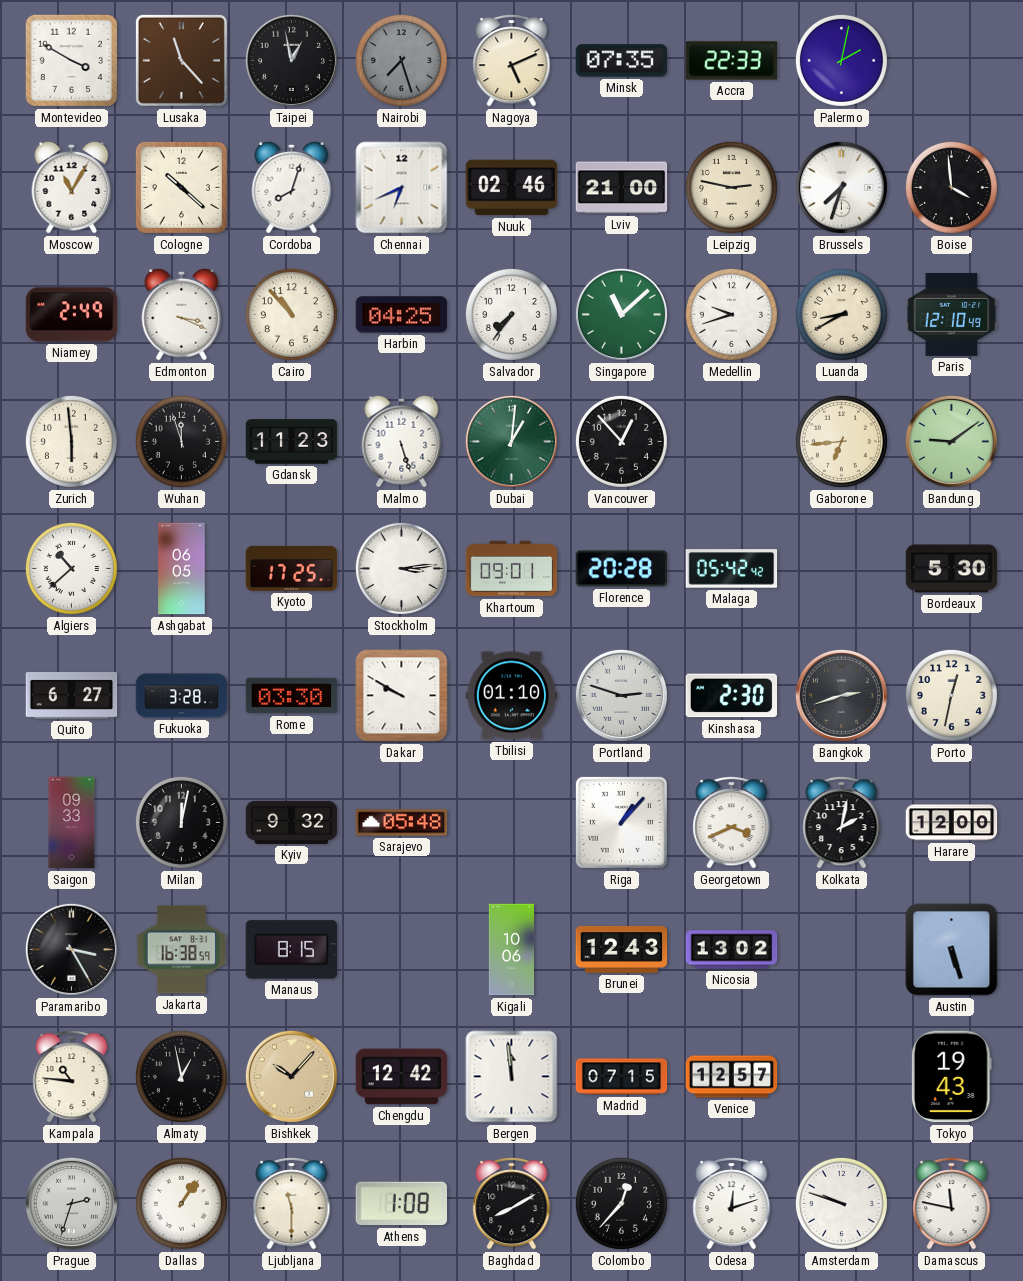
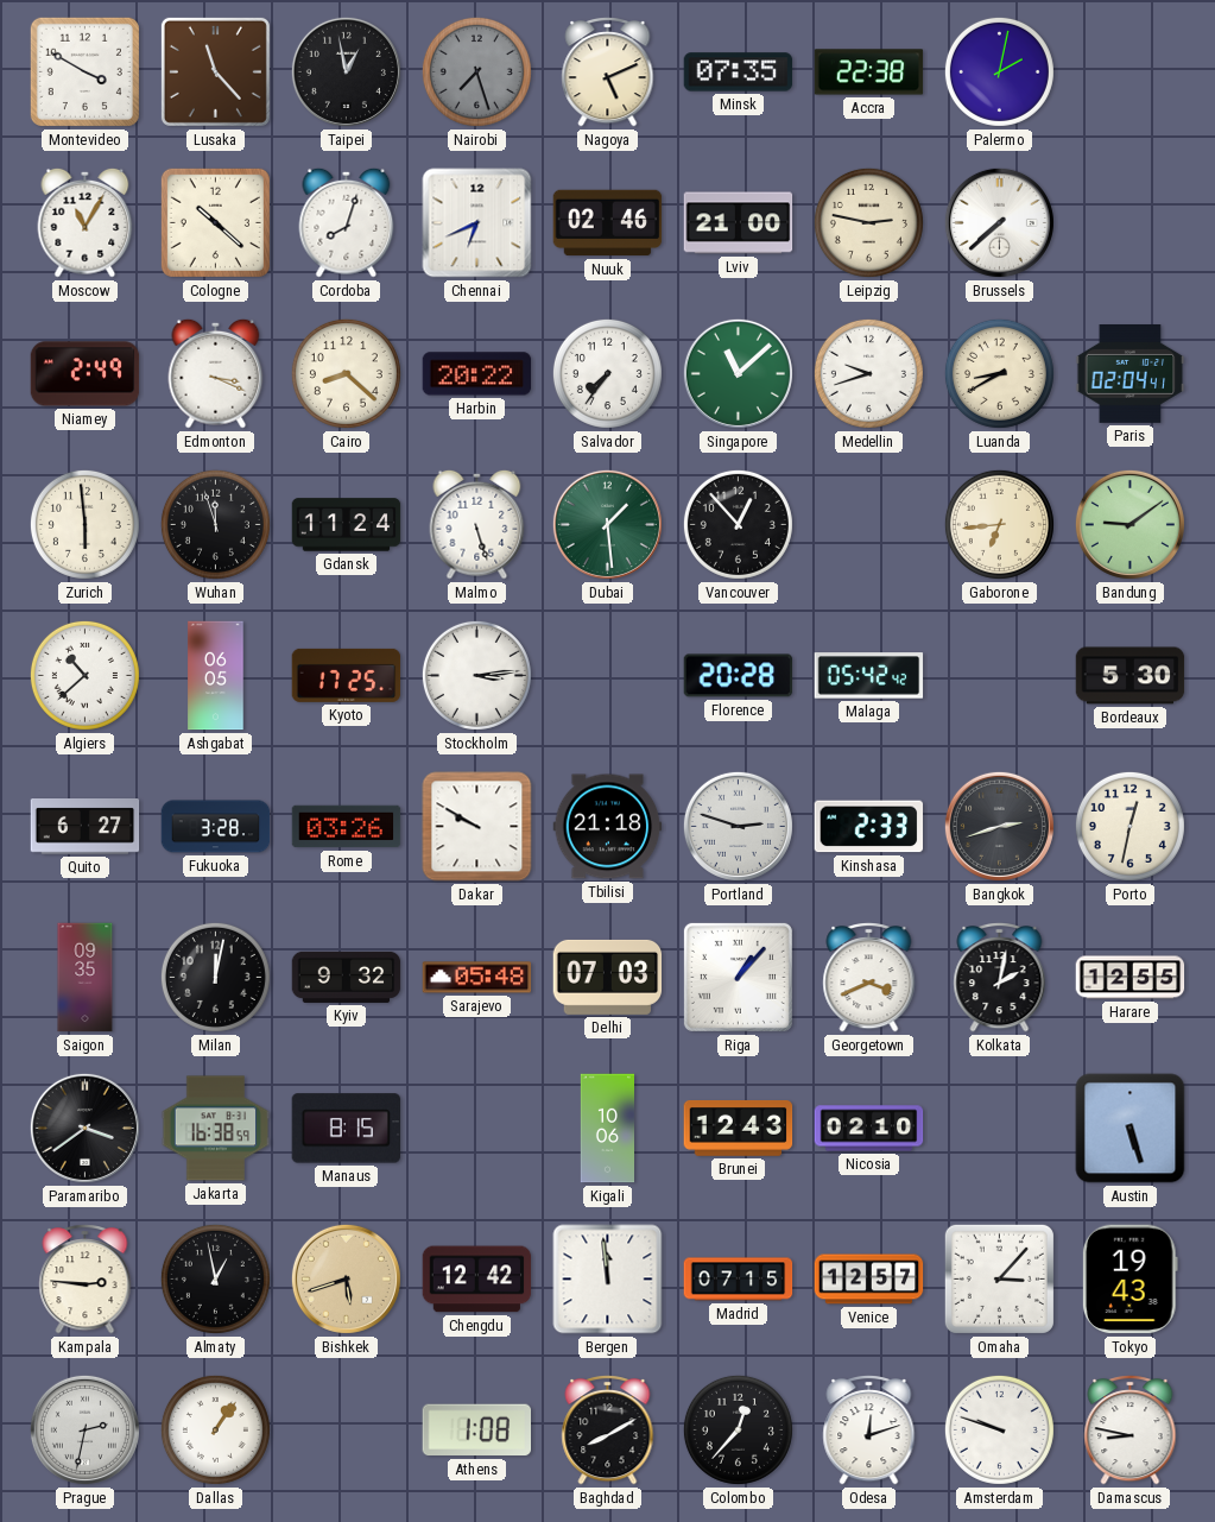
Accra: 22:33 -> 22:38 (869, 72)
Brussels: 7:33 -> 7:38 (999, 222)
Boise: 3:59 -> none (951, 187)
Cairo: 10:53 -> 8:22 (346, 373)
Harbin: 04:25 -> 20:22 (477, 374)
Paris: 12:10 -> 02:04 (1131, 374)
Gdansk: 11:23 -> 11:24 (347, 525)
Dubai: 1:01 -> 1:29 (607, 524)
Khartoum: 09:01 -> none (512, 569)
Rome: 03:30 -> 03:26 (347, 827)
Tbilisi: 01:10 -> 21:18 (608, 827)
Kinshasa: 2:30 -> 2:33 (869, 827)
Saigon: 09:33 -> 09:35 (86, 978)
Delhi: none -> 07:03 (608, 977)
Harare: 12:00 -> 12:55 (1131, 978)
Paramaribo: 3:25 -> 3:39 (84, 1128)
Nicosia: 13:02 -> 02:10 (869, 1129)
Kampala: 10:46 -> 2:46 (86, 1280)
Bishkek: 10:07 -> 5:42 (346, 1278)
Omaha: none -> 3:07 (999, 1278)
Prague: 2:33 -> 2:32 (84, 1429)
Ljubljana: 11:30 -> none (292, 1204)
Damascus: 11:47 -> 8:47 (1131, 1431)
